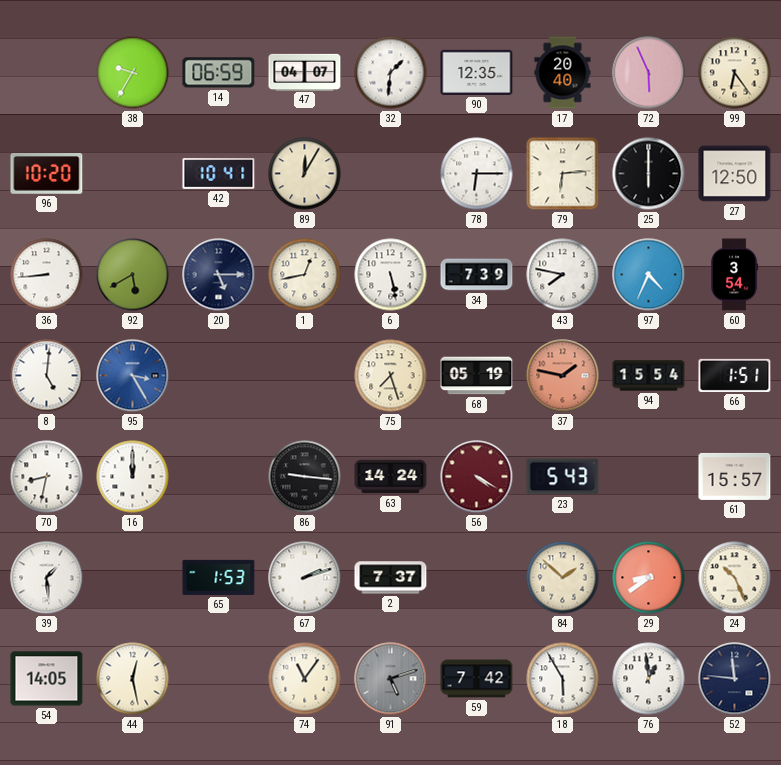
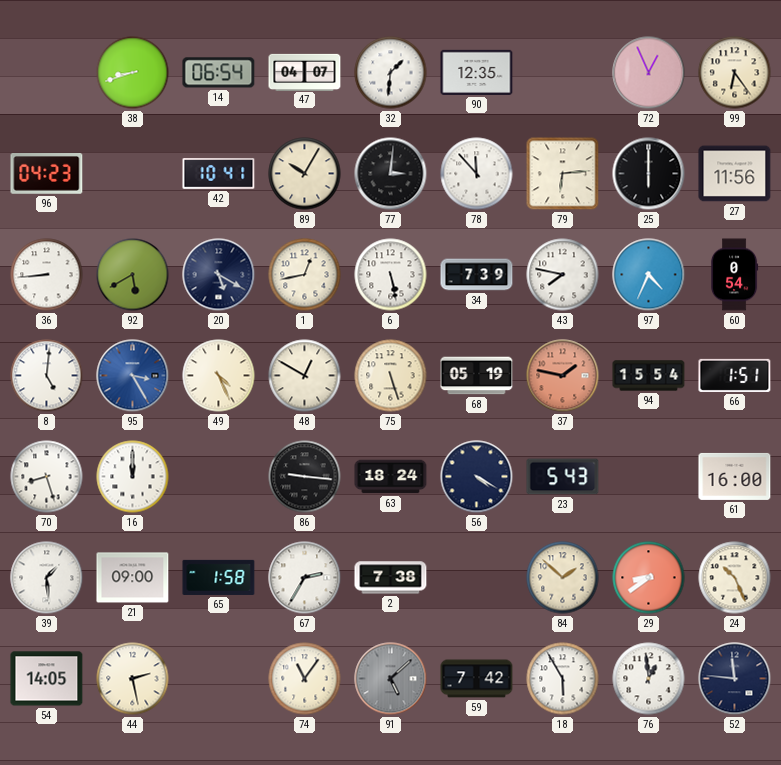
38: 9:35 -> 8:42 (133, 73)
14: 06:59 -> 06:54 (219, 73)
17: 20:40 -> none (563, 73)
72: 5:56 -> 12:56 (649, 73)
96: 10:20 -> 04:23 (47, 174)
89: 12:05 -> 10:05 (305, 174)
77: none -> 3:01 (391, 174)
78: 6:15 -> 11:53 (477, 174)
27: 12:50 -> 11:56 (735, 174)
20: 5:15 -> 5:20 (219, 275)
60: 3:54 -> 0:54 (734, 275)
49: none -> 4:26 (219, 376)
48: none -> 12:50 (305, 376)
75: 7:27 -> 5:27 (391, 376)
70: 8:32 -> 8:27 (47, 477)
63: 14:24 -> 18:24 (391, 477)
56 dial: burgundy -> navy (477, 477)
61: 15:57 -> 16:00 (735, 476)
21: none -> 09:00 (133, 578)
65: 1:53 -> 1:58 (219, 577)
67: 2:12 -> 2:35 (305, 578)
2: 7:37 -> 7:38 (391, 578)
44: 12:28 -> 2:28 (133, 679)
91: 5:12 -> 5:08 (391, 679)
